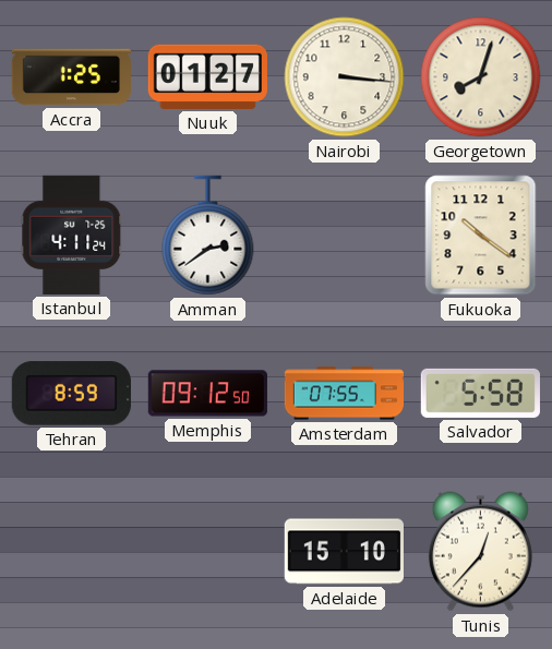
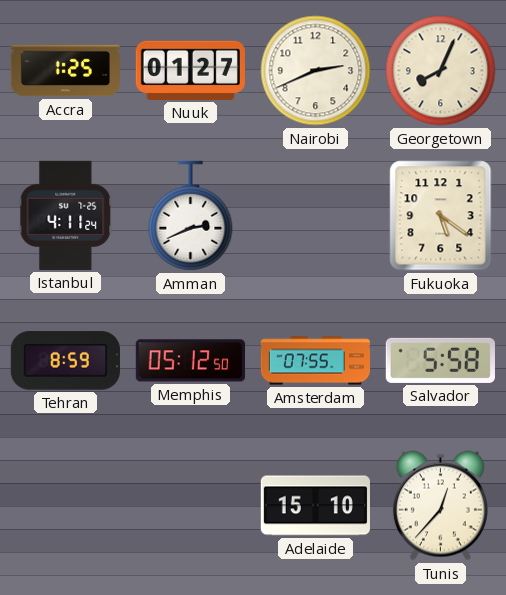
Nairobi: 3:16 -> 2:41 (316, 71)
Georgetown: 8:03 -> 8:04 (441, 71)
Amman: 2:39 -> 2:41 (191, 216)
Fukuoka: 10:21 -> 5:21 (441, 216)
Memphis: 09:12 -> 05:12 (190, 361)
